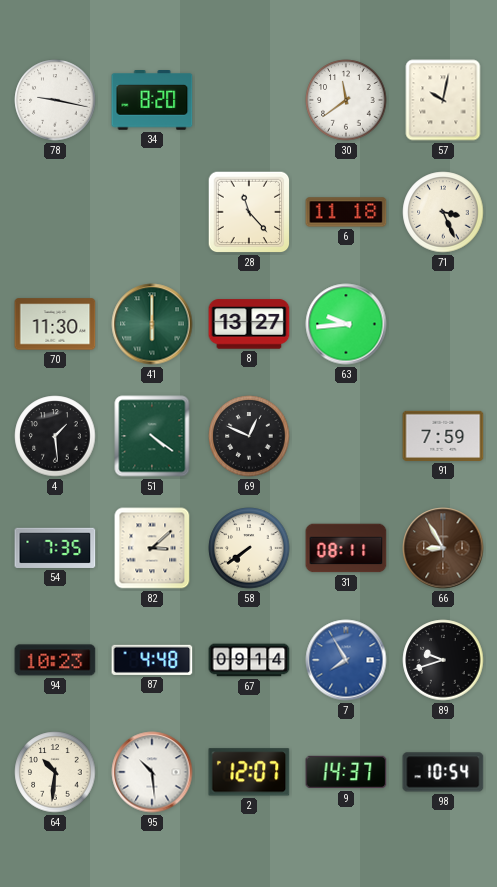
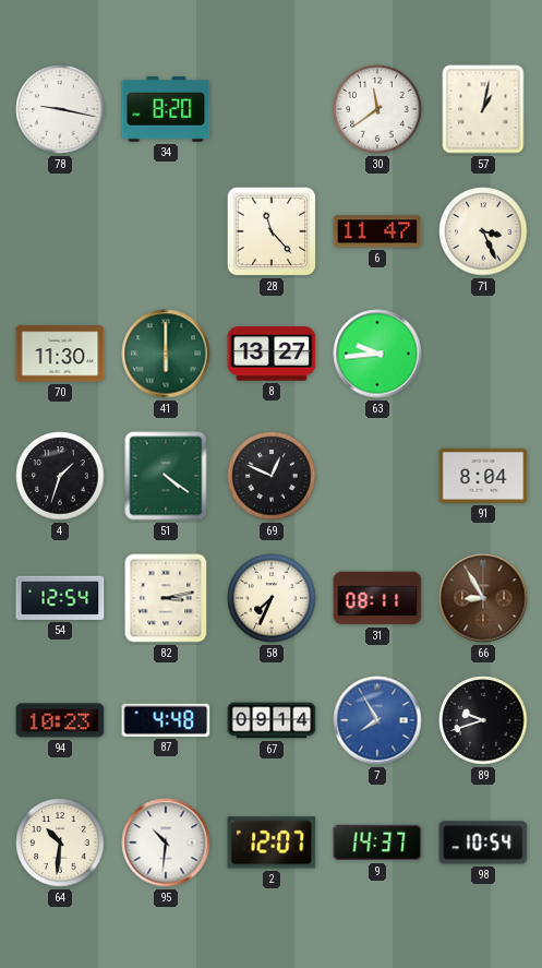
57: 10:02 -> 1:02 (483, 109)
6: 11:18 -> 11:47 (377, 231)
4: 1:29 -> 1:33 (60, 476)
91: 7:59 -> 8:04 (483, 476)
54: 7:35 -> 12:54 (60, 598)
82: 3:08 -> 3:13 (166, 598)
58: 7:39 -> 7:34 (272, 598)
95: 10:29 -> 10:31 (166, 842)
